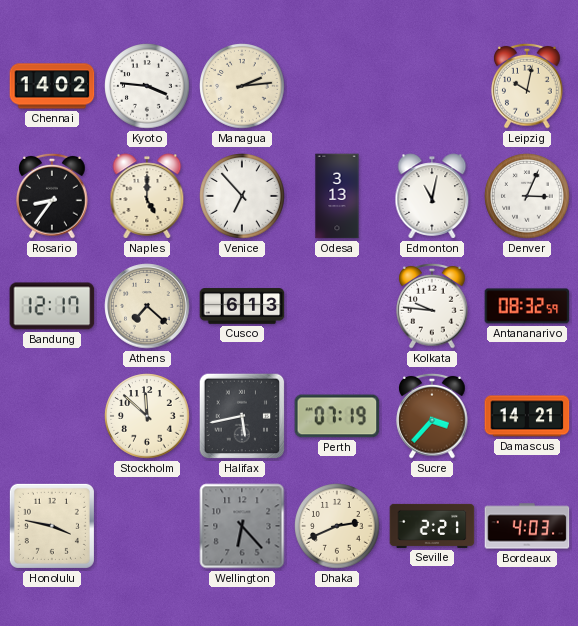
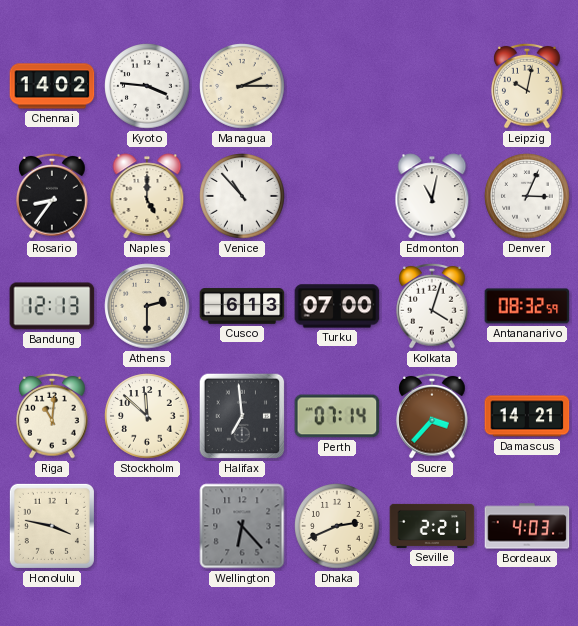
Managua: 2:14 -> 2:15 (242, 86)
Venice: 6:53 -> 10:53 (242, 196)
Odesa: 3:13 -> none (337, 196)
Bandung: 12:17 -> 12:13 (52, 306)
Athens: 7:22 -> 2:30 (147, 306)
Turku: none -> 07:00 (337, 306)
Kolkata: 9:46 -> 4:03 (432, 306)
Riga: none -> 11:01 (52, 416)
Halifax: 5:43 -> 6:59 (242, 416)
Perth: 07:19 -> 07:14 (337, 416)
